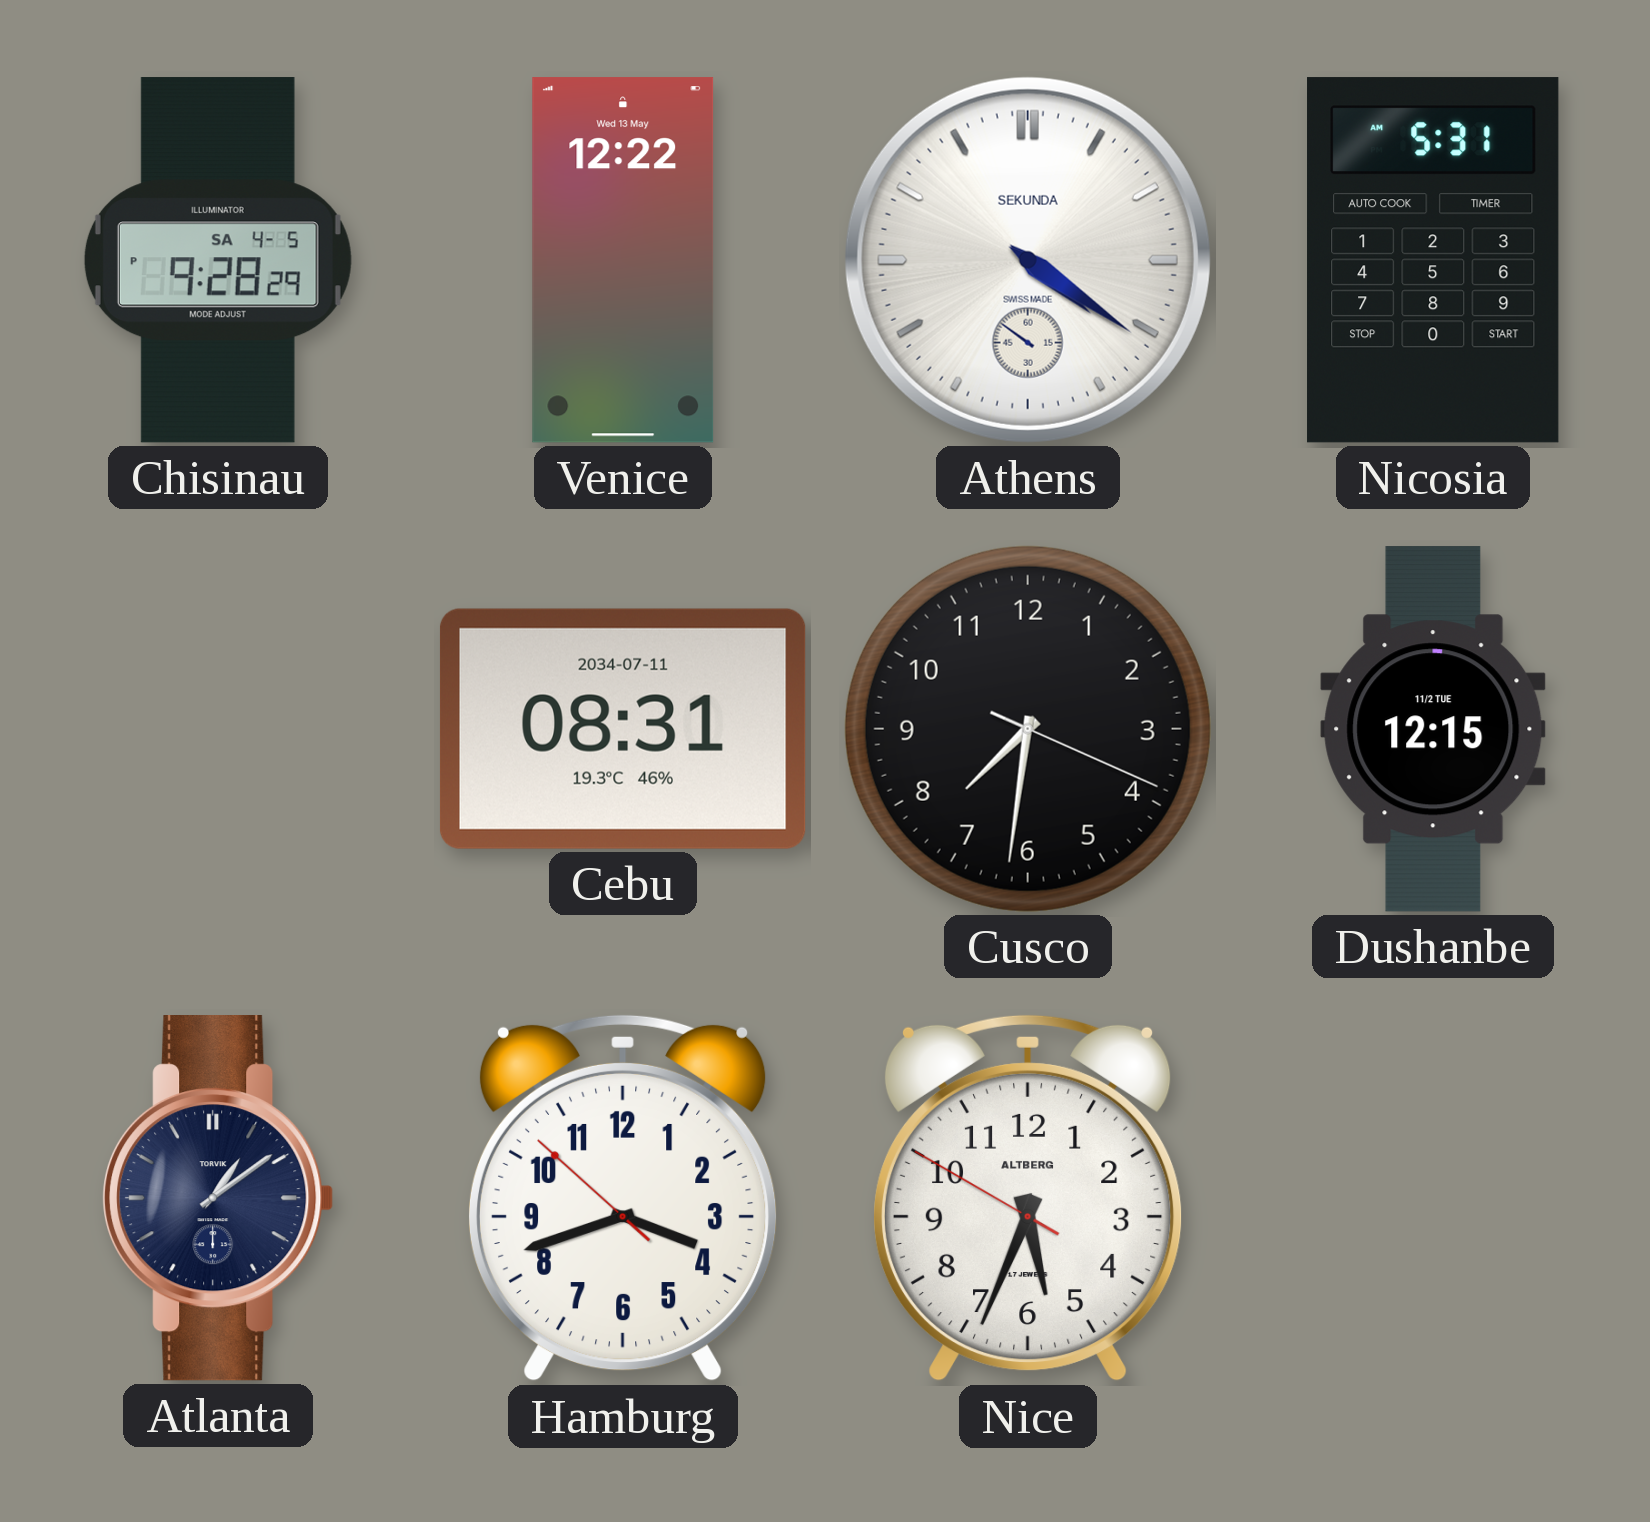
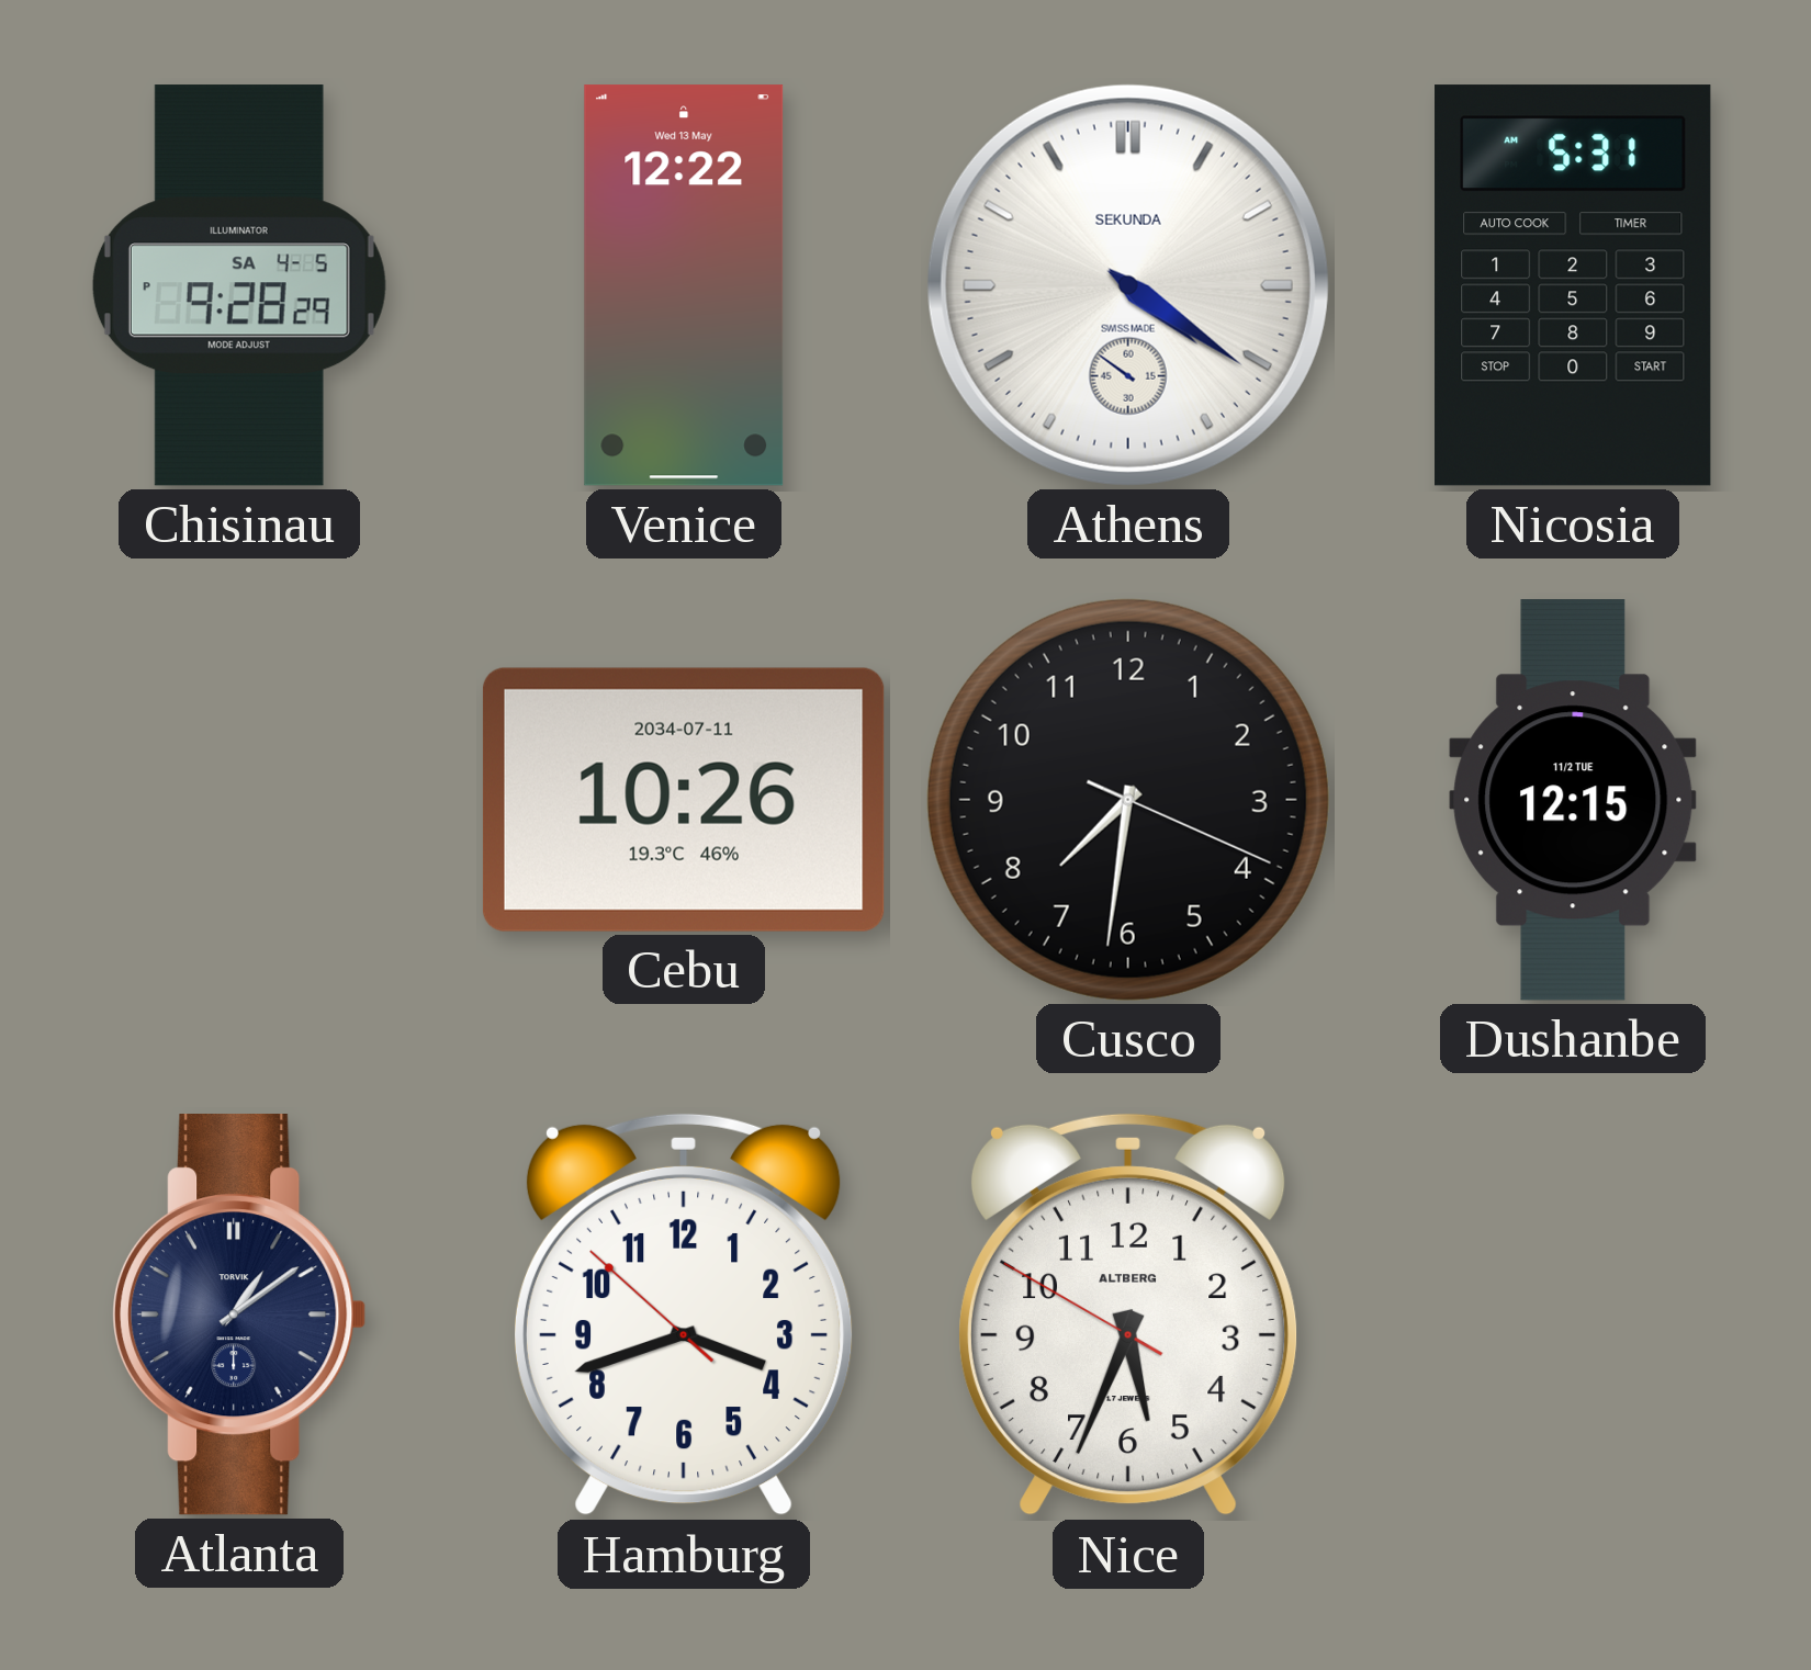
Cebu: 08:31 -> 10:26 (684, 800)
